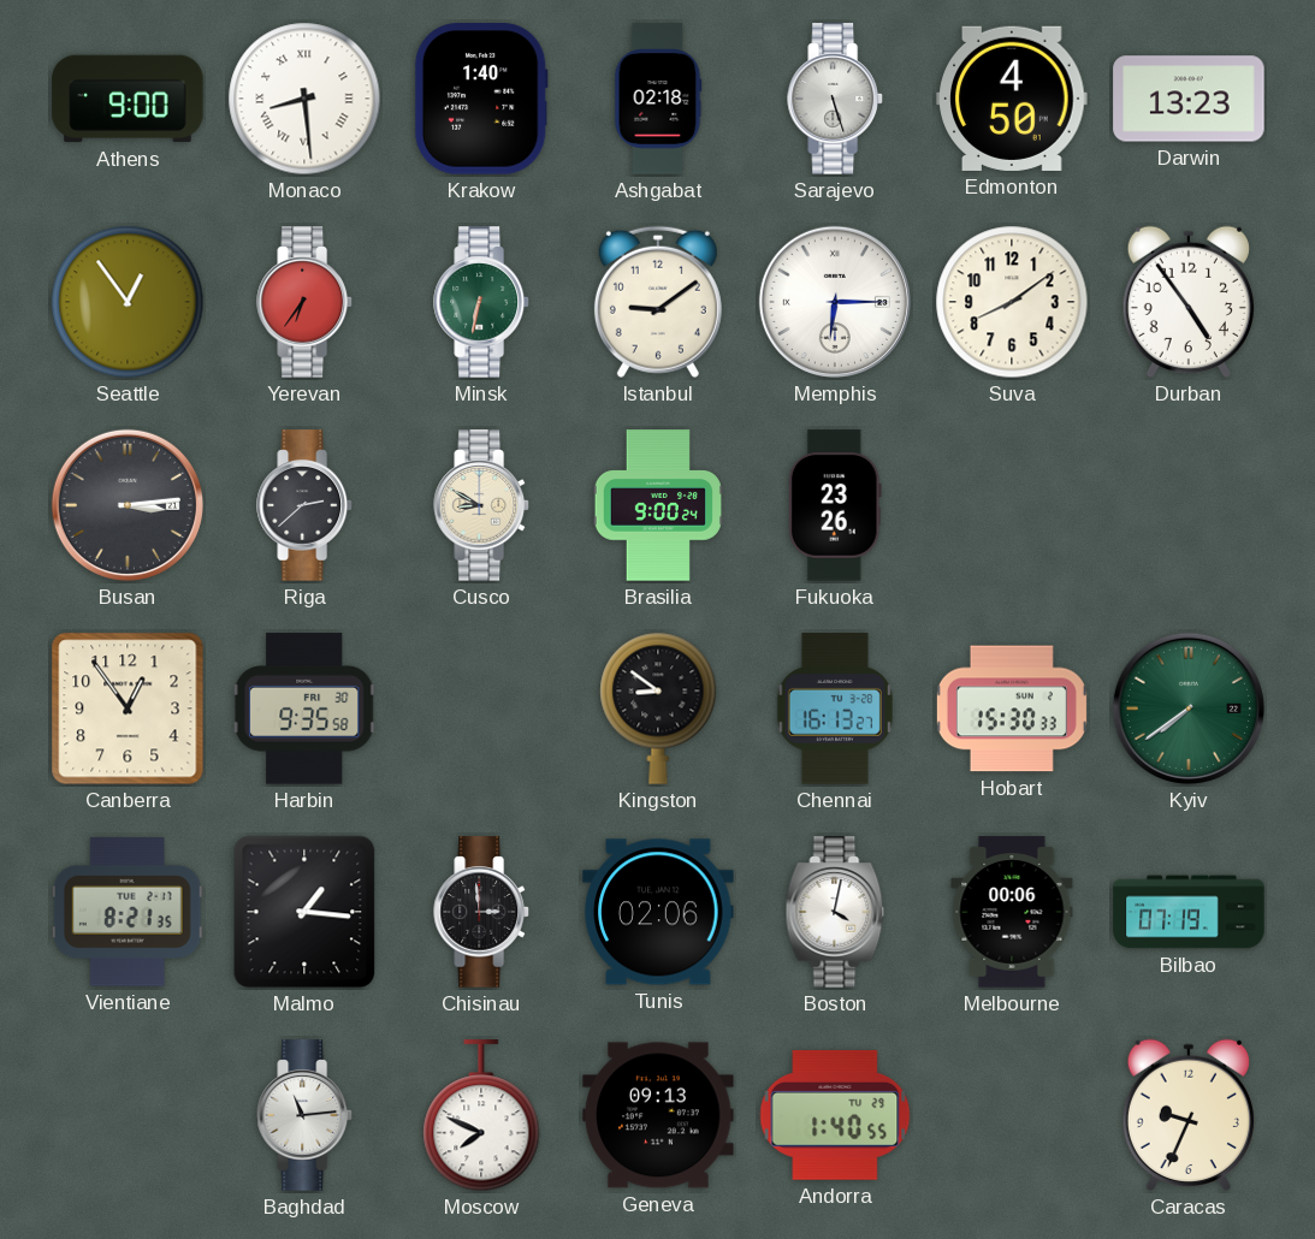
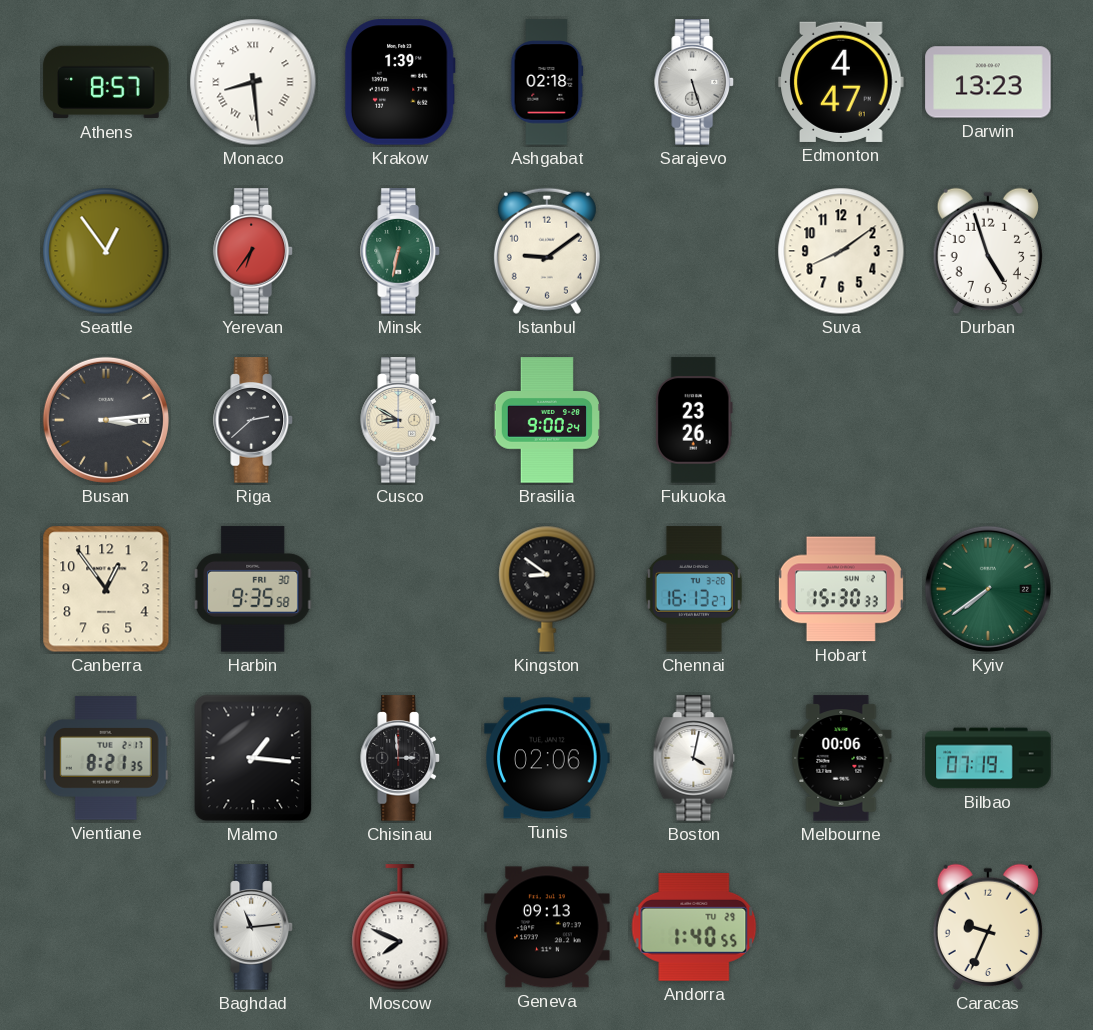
Athens: 9:00 -> 8:57 (106, 82)
Krakow: 1:40 -> 1:39 (400, 82)
Edmonton: 4:50 -> 4:47 (841, 82)
Memphis: 6:15 -> none (835, 302)
Durban: 4:54 -> 4:57 (988, 251)
